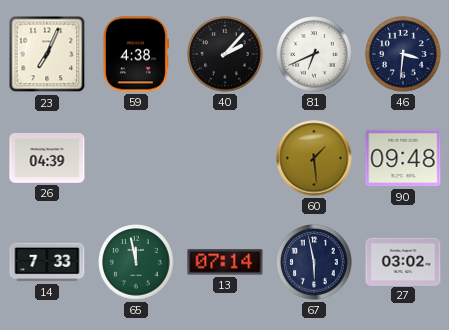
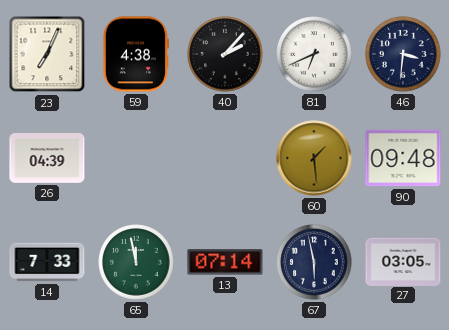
27: 03:02 -> 03:05 (403, 261)
